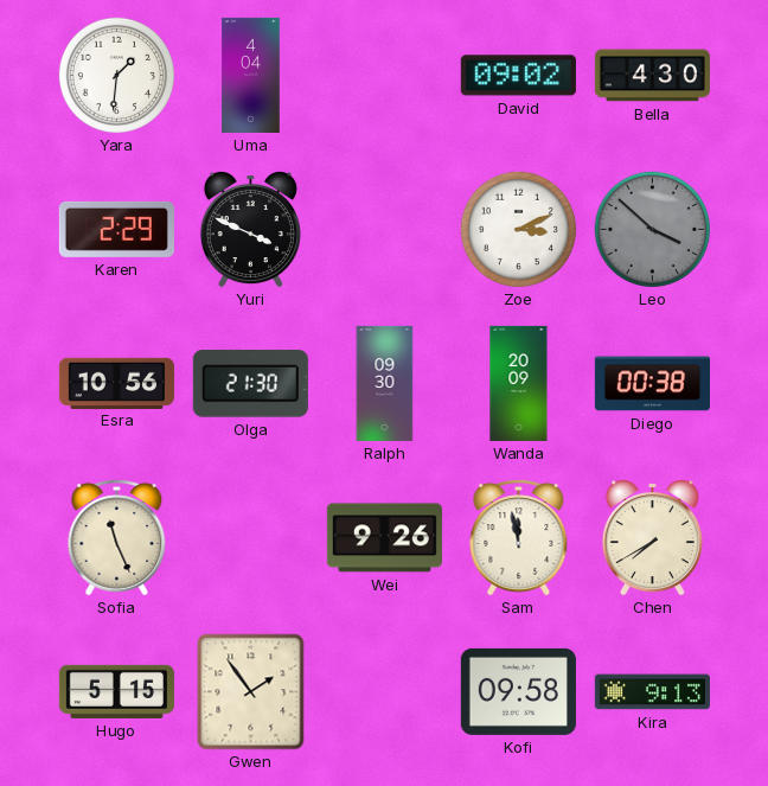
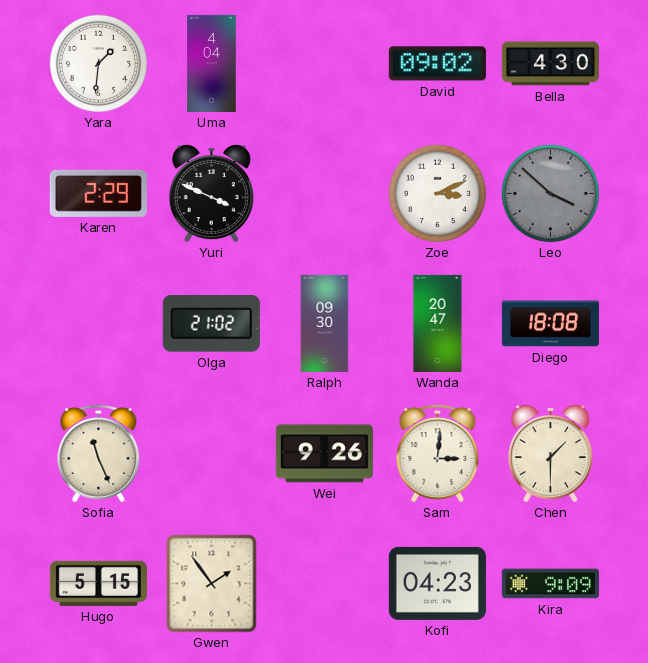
Esra: 10:56 -> none (116, 383)
Olga: 21:30 -> 21:02 (211, 324)
Wanda: 20:09 -> 20:47 (438, 323)
Diego: 00:38 -> 18:08 (550, 324)
Sam: 11:58 -> 3:01 (438, 454)
Chen: 7:40 -> 1:30 (550, 453)
Kofi: 09:58 -> 04:23 (437, 583)
Kira: 9:13 -> 9:09 (550, 584)
